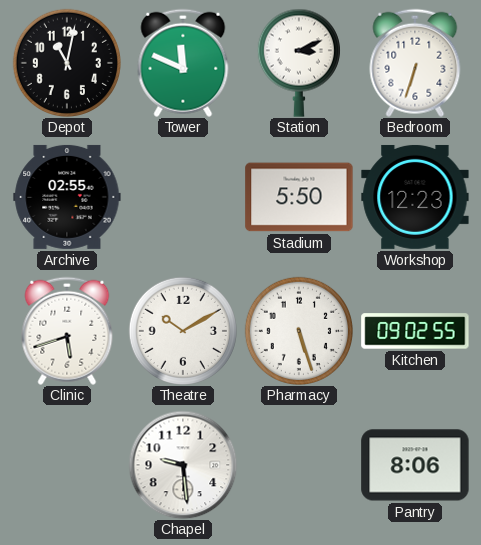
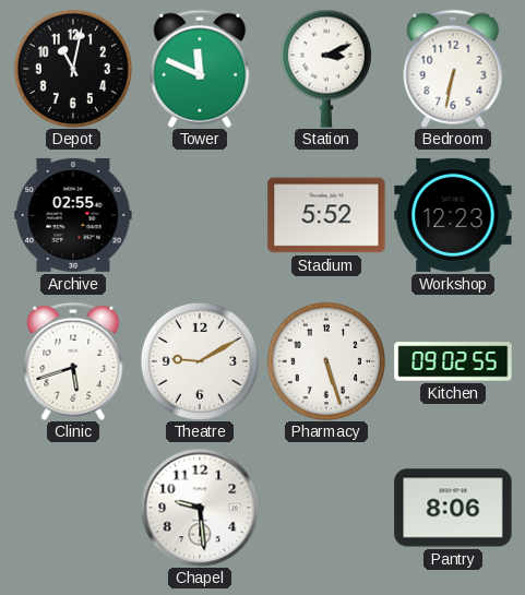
Bedroom: 6:33 -> 6:32 (453, 69)
Stadium: 5:50 -> 5:52 (326, 215)
Theatre: 10:10 -> 9:10 (200, 361)
